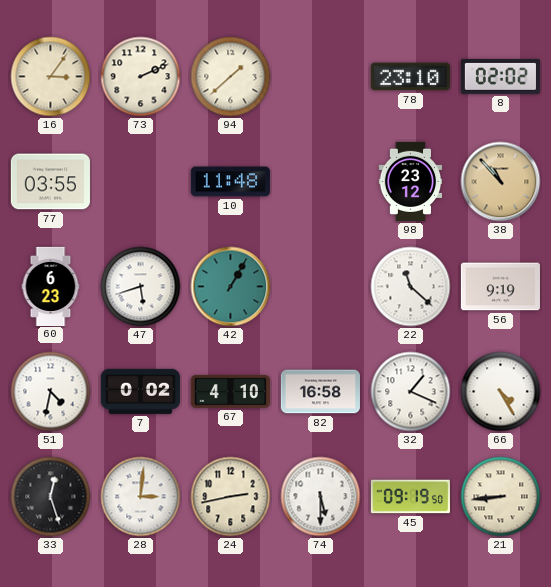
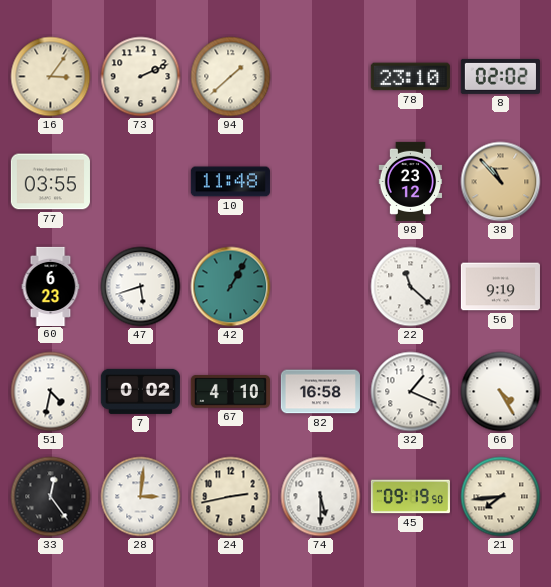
33: 12:27 -> 12:24 (51, 497)
21: 8:44 -> 7:44 (501, 497)
